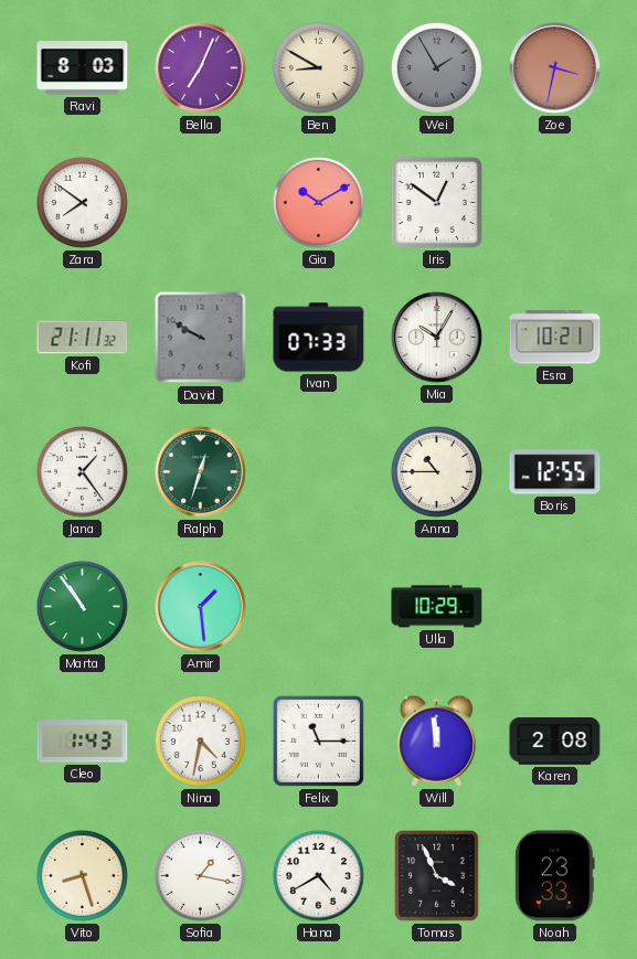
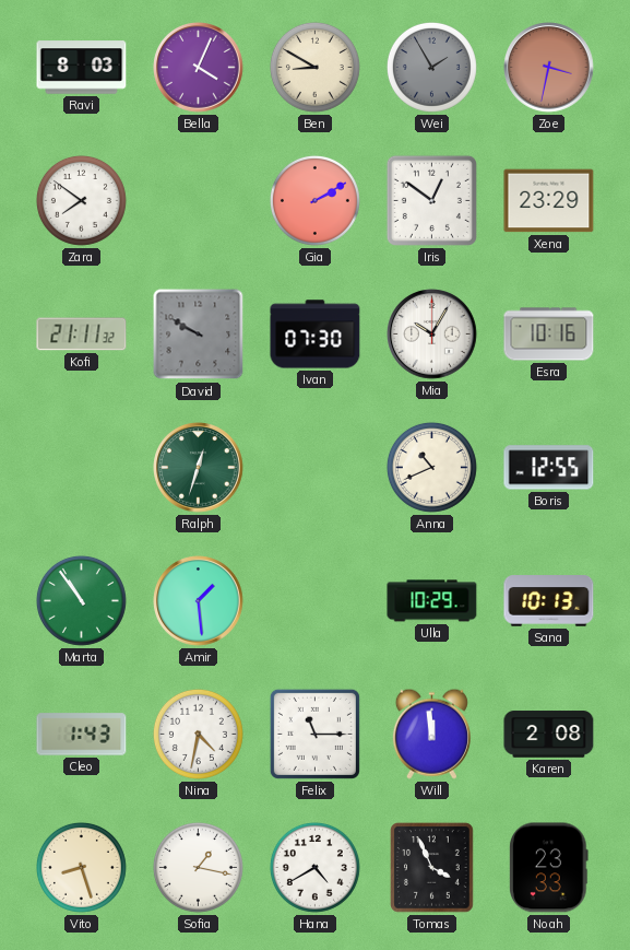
Bella: 7:04 -> 4:04 (199, 68)
Gia: 10:10 -> 2:10 (314, 200)
Xena: none -> 23:29 (549, 201)
Ivan: 07:33 -> 07:30 (316, 335)
Esra: 10:21 -> 10:16 (549, 335)
Jana: 1:24 -> none (82, 471)
Anna: 10:45 -> 10:41 (431, 467)
Sana: none -> 10:13 (549, 601)
